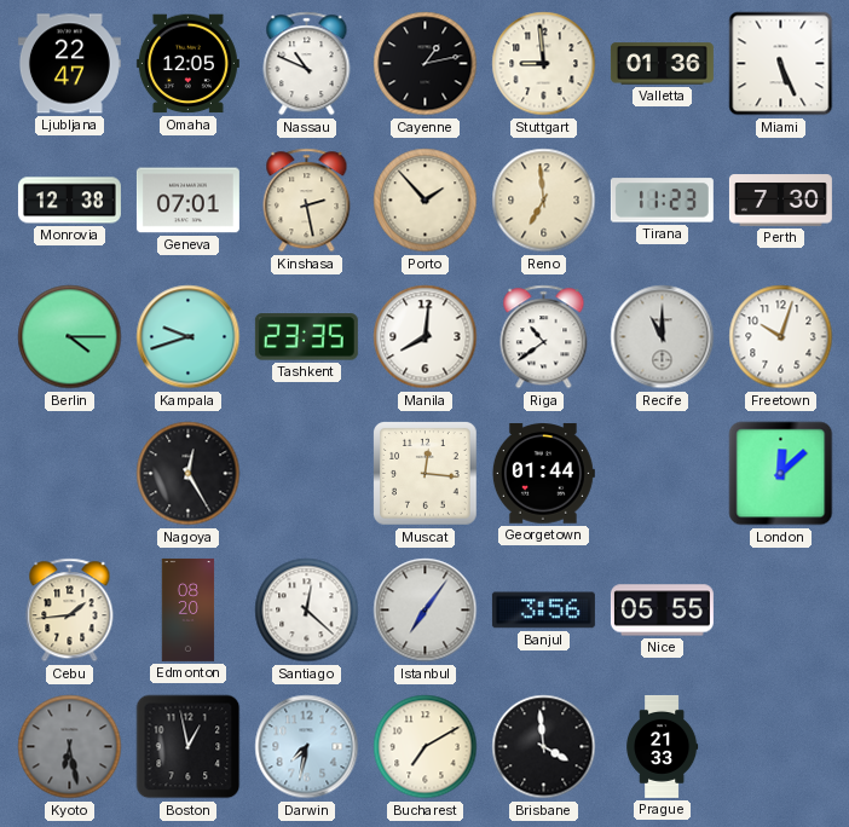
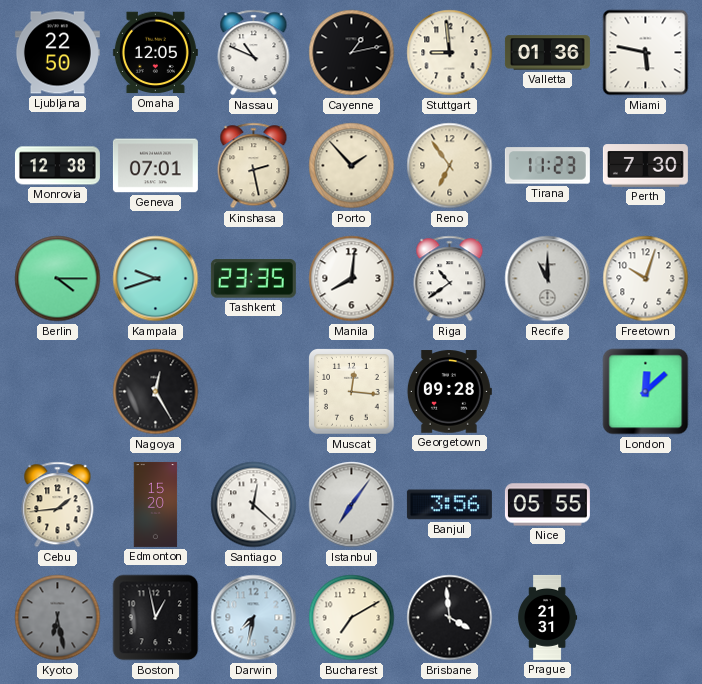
Ljubljana: 22:47 -> 22:50 (57, 53)
Miami: 5:26 -> 5:47 (646, 53)
Reno: 6:59 -> 6:54 (450, 166)
Georgetown: 01:44 -> 09:28 (449, 392)
Edmonton: 08:20 -> 15:20 (156, 504)
Prague: 21:33 -> 21:31 (548, 617)
